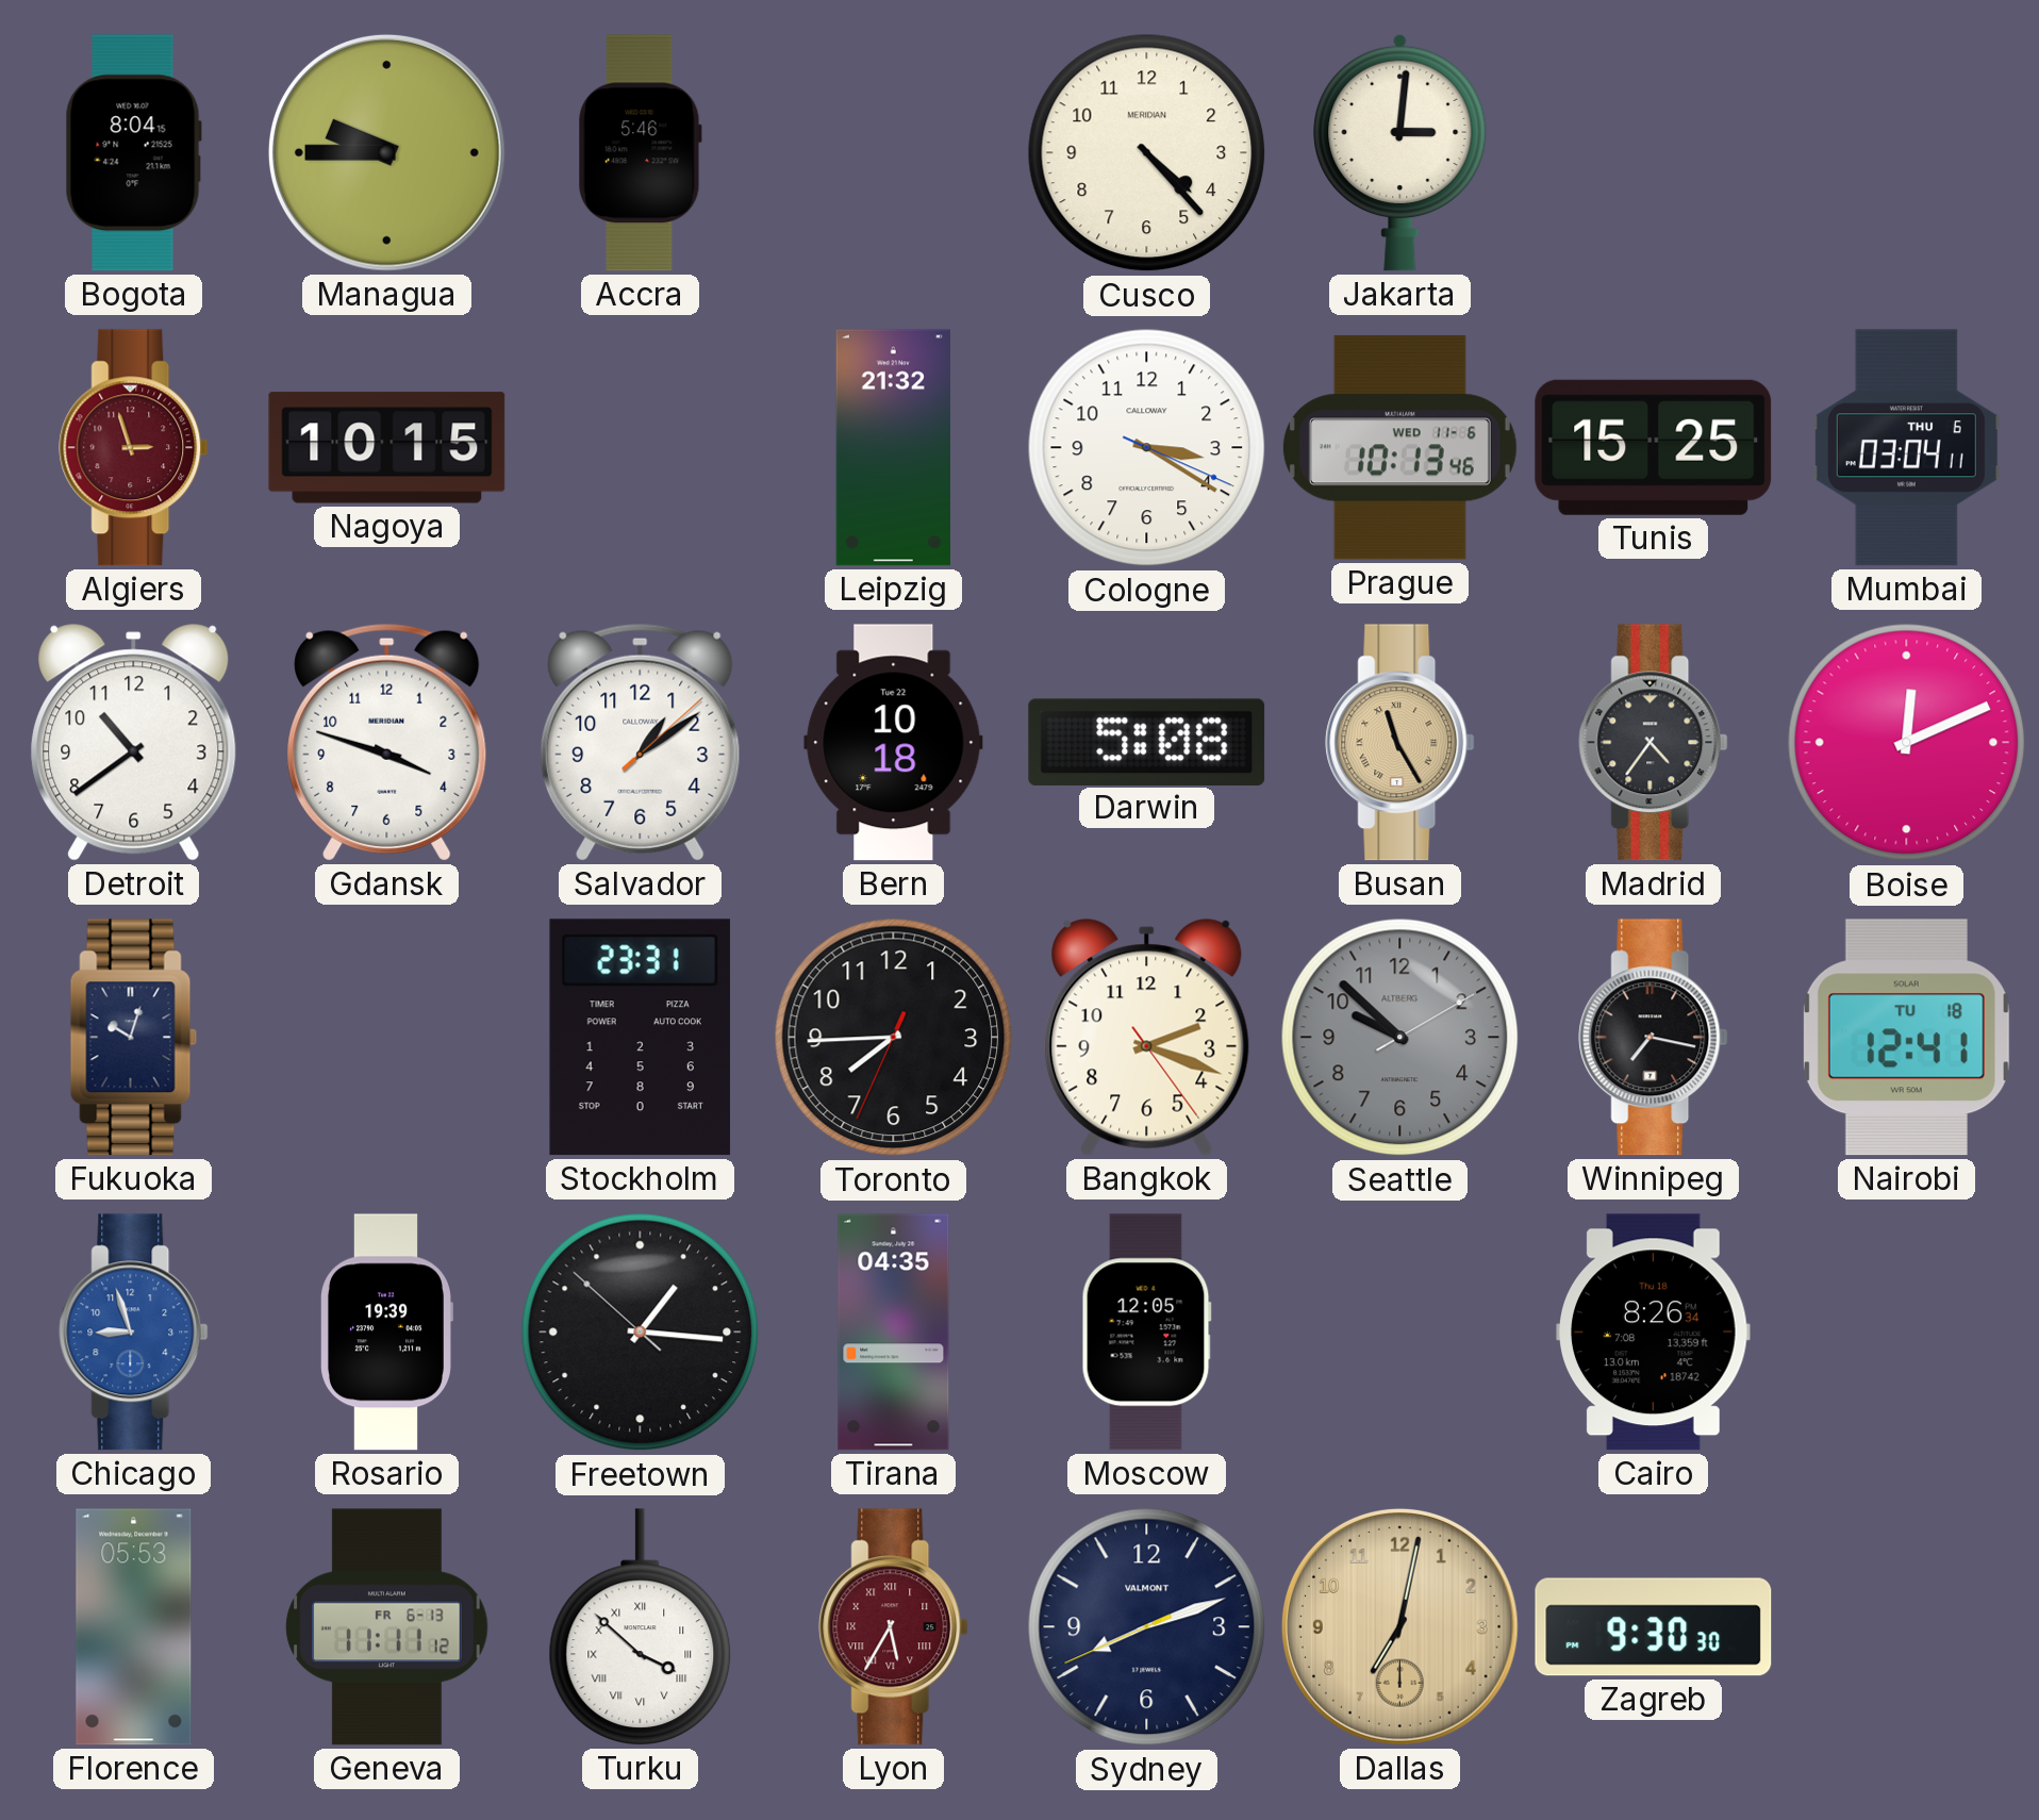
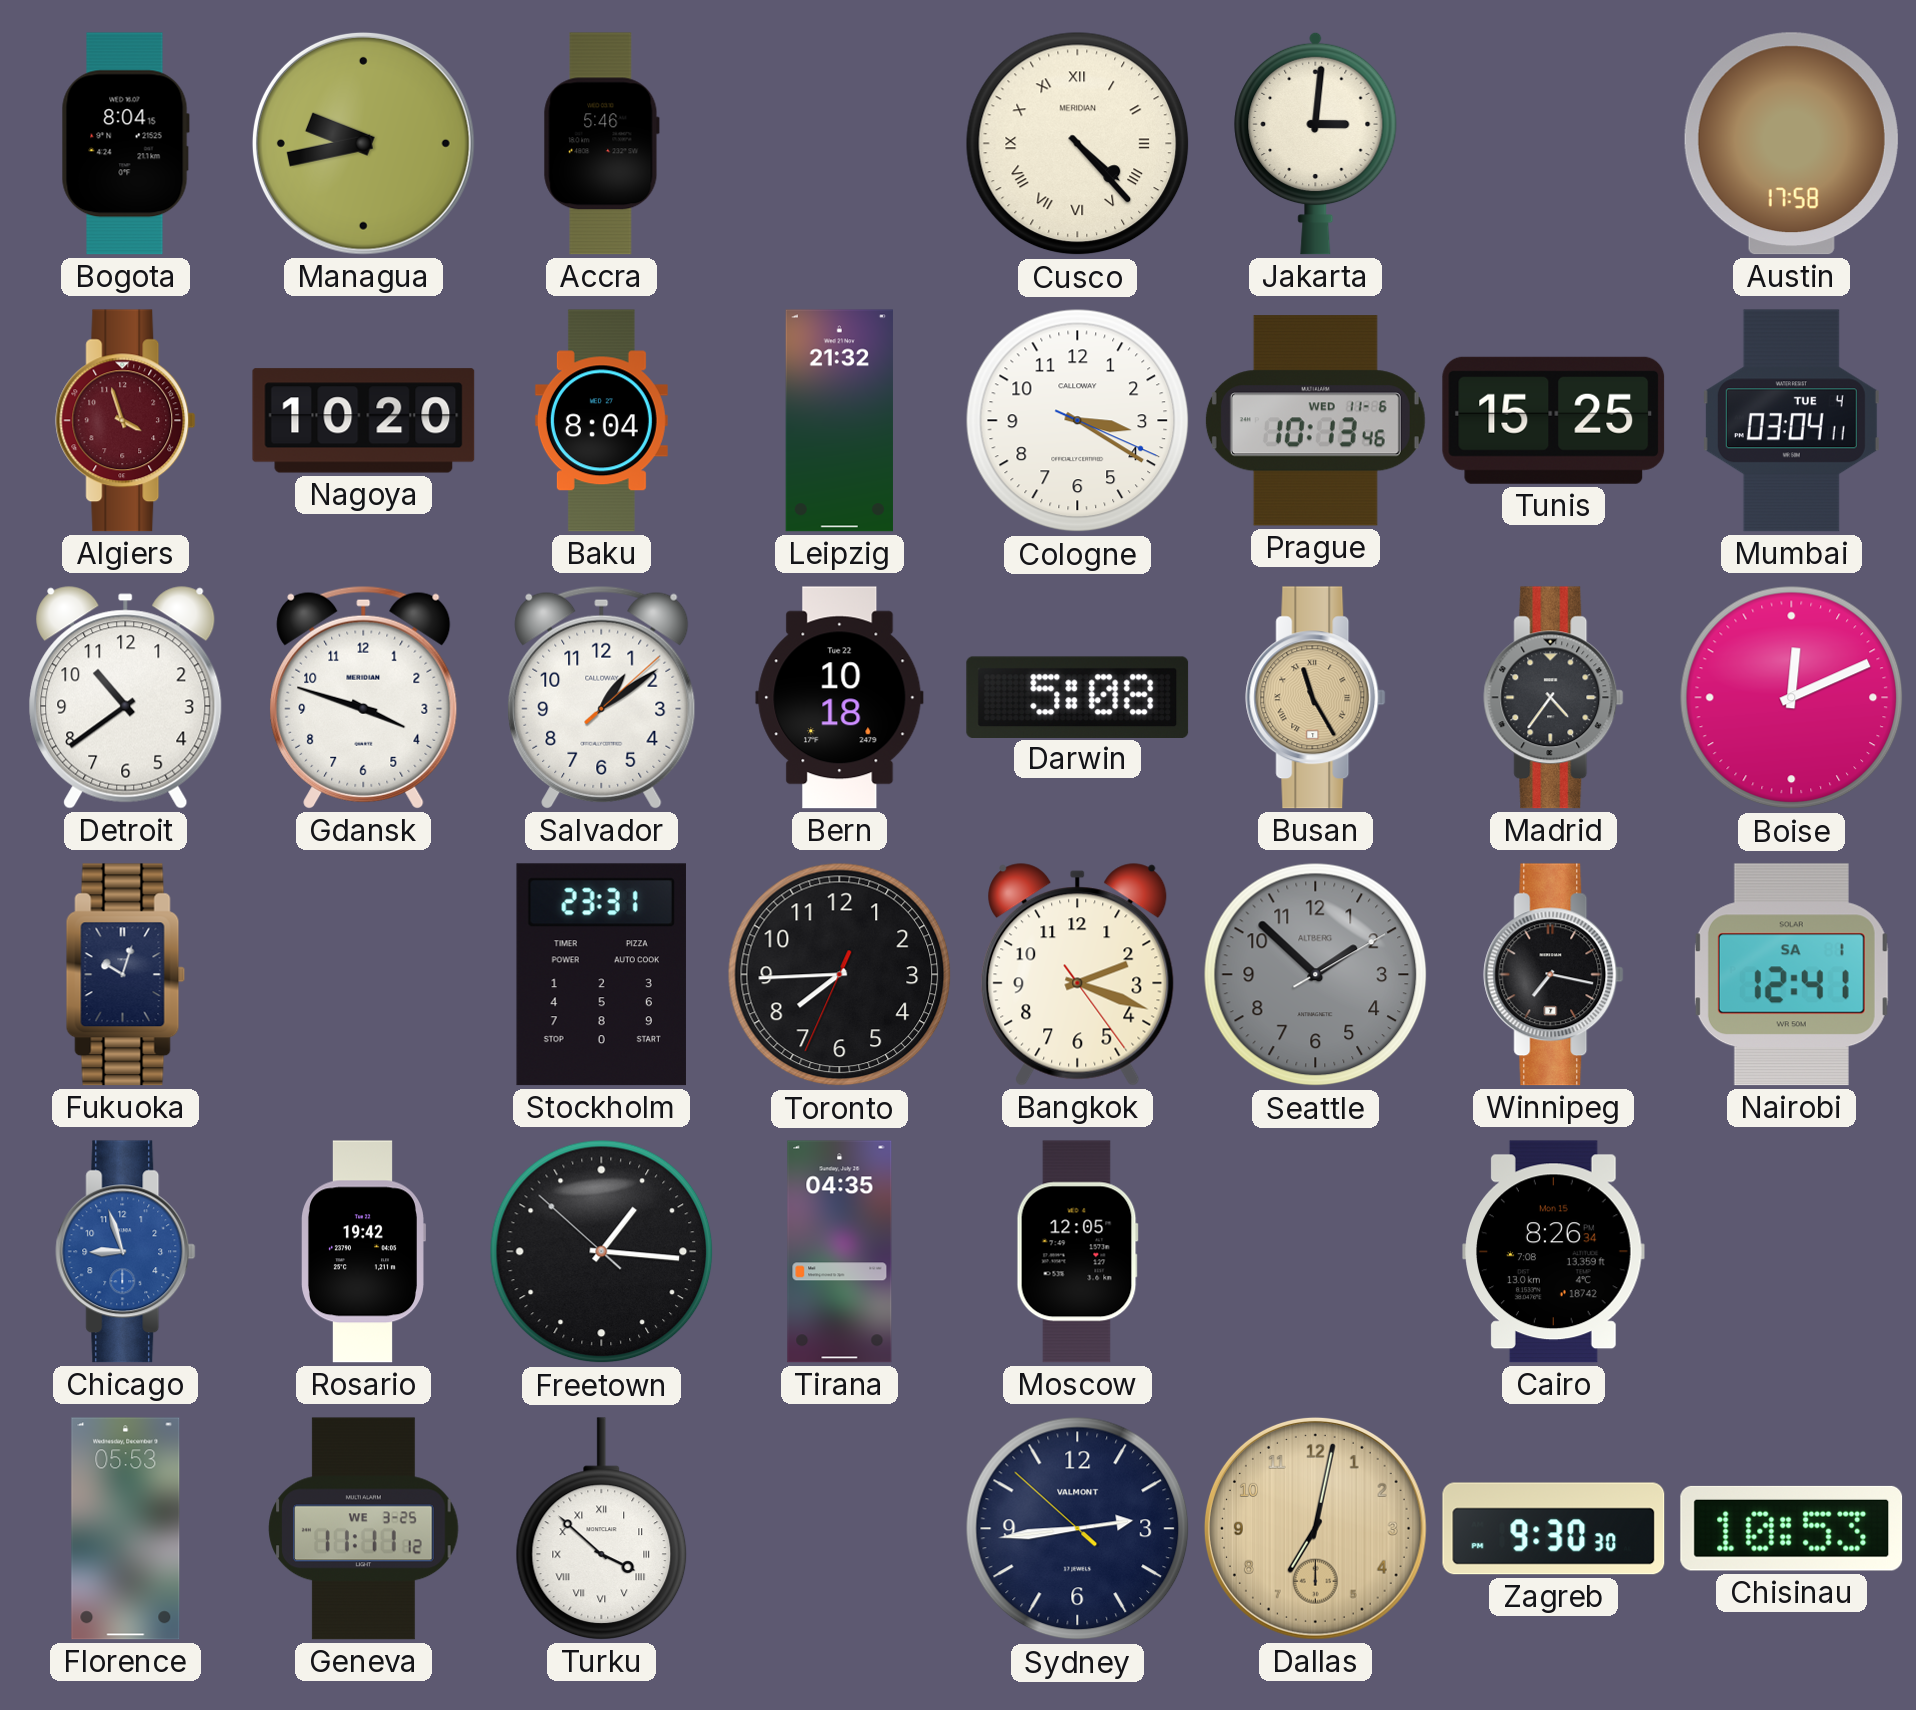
Managua: 9:45 -> 9:43 (363, 143)
Cusco numerals: Arabic -> Roman (1078, 144)
Austin: none -> 17:58 (1791, 144)
Algiers: 2:57 -> 3:57 (126, 421)
Nagoya: 10:15 -> 10:20 (364, 421)
Baku: none -> 8:04 (601, 421)
Mumbai date: THU 6 -> TUE 4 (1791, 421)
Seattle: 9:52 -> 1:52 (1316, 975)
Nairobi date: TU 18 -> SA 1 (1791, 975)
Rosario: 19:39 -> 19:42 (364, 1252)
Cairo date: Thu 18 -> Mon 15 (1554, 1252)
Geneva date: FR 6-13 -> WE 3-25 (364, 1529)
Lyon: 5:35 -> none (894, 1627)
Sydney: 8:11 -> 2:43 (1078, 1529)
Chisinau: none -> 10:53 (1792, 1528)
